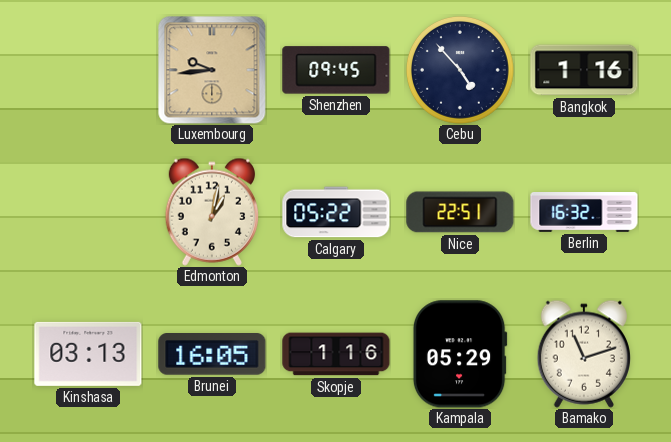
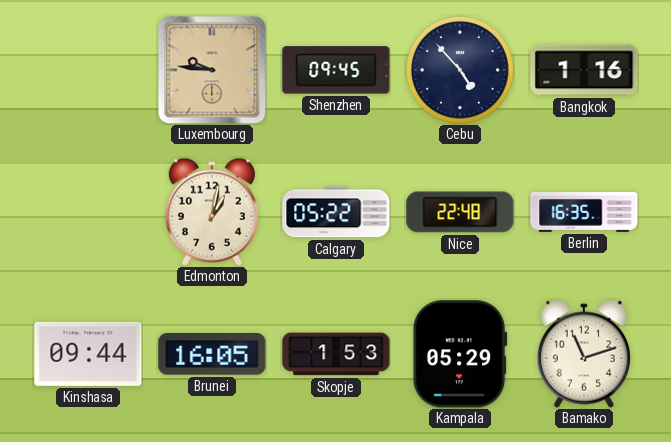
Luxembourg: 9:44 -> 9:46 (212, 70)
Nice: 22:51 -> 22:48 (460, 212)
Berlin: 16:32 -> 16:35 (584, 213)
Kinshasa: 03:13 -> 09:44 (88, 354)
Skopje: 1:16 -> 1:53 (336, 354)
